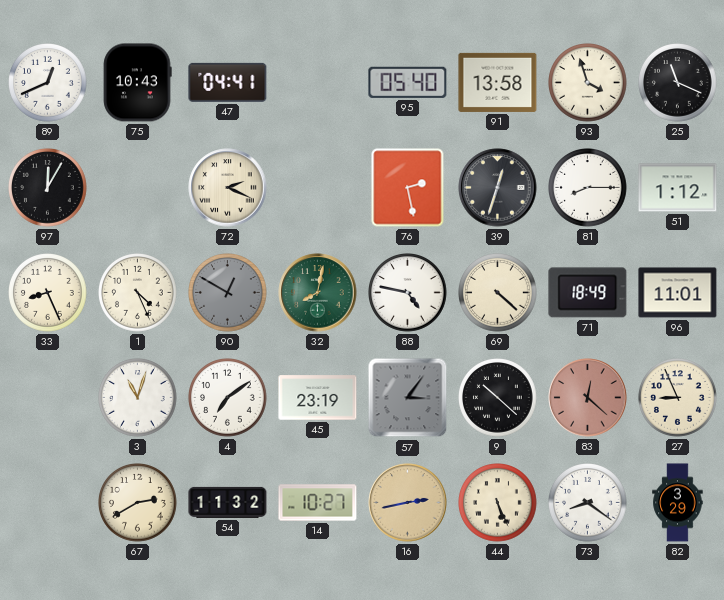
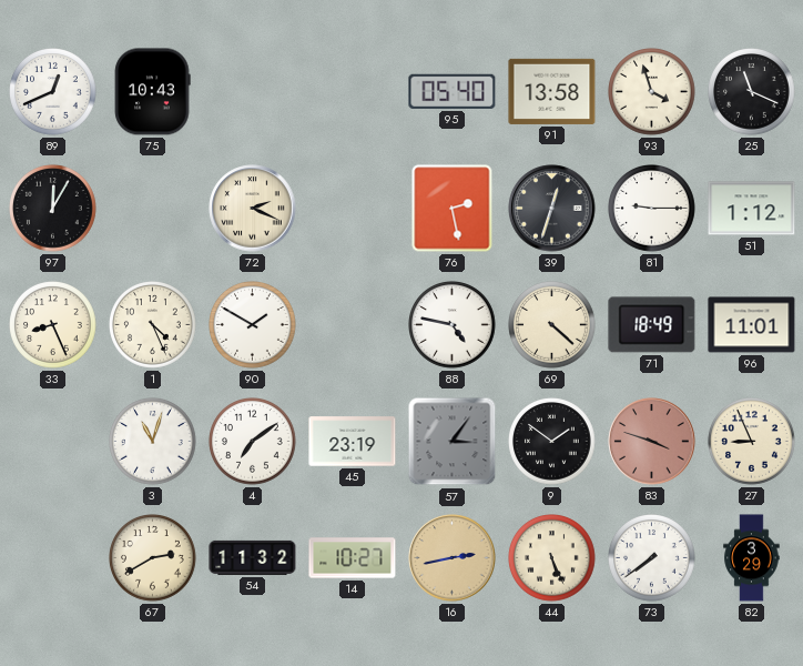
47: 04:41 -> none (228, 82)
81: 8:15 -> 9:15 (652, 209)
90: 12:50 -> 1:50 (253, 325)
90 dial: grey -> white (253, 325)
32: 8:02 -> none (318, 293)
9: 10:22 -> 1:51 (552, 442)
83: 12:22 -> 3:48 (652, 442)
73: 8:21 -> 7:39 (652, 558)
